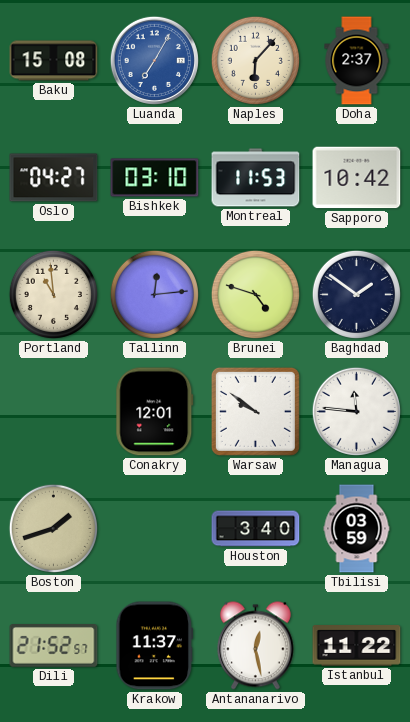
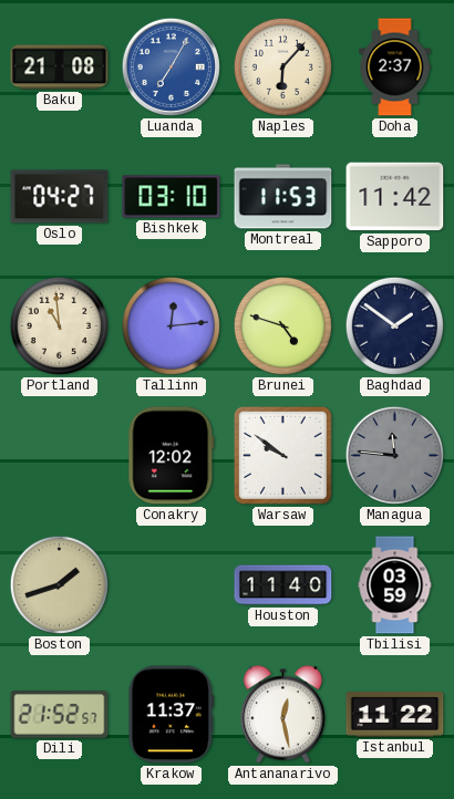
Baku: 15:08 -> 21:08 (60, 68)
Sapporo: 10:42 -> 11:42 (395, 197)
Conakry: 12:01 -> 12:02 (172, 456)
Managua dial: white -> grey (394, 455)
Houston: 3:40 -> 11:40 (283, 585)
